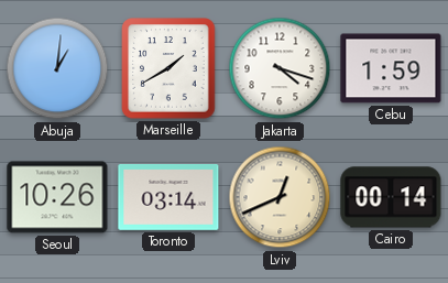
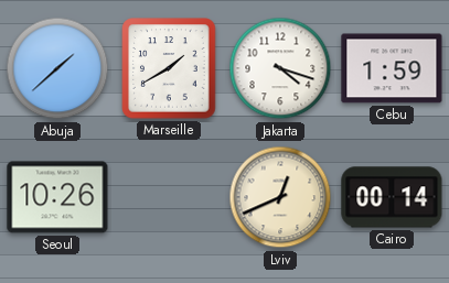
Abuja: 1:01 -> 1:38 (57, 68)
Toronto: 03:14 -> none (168, 197)
